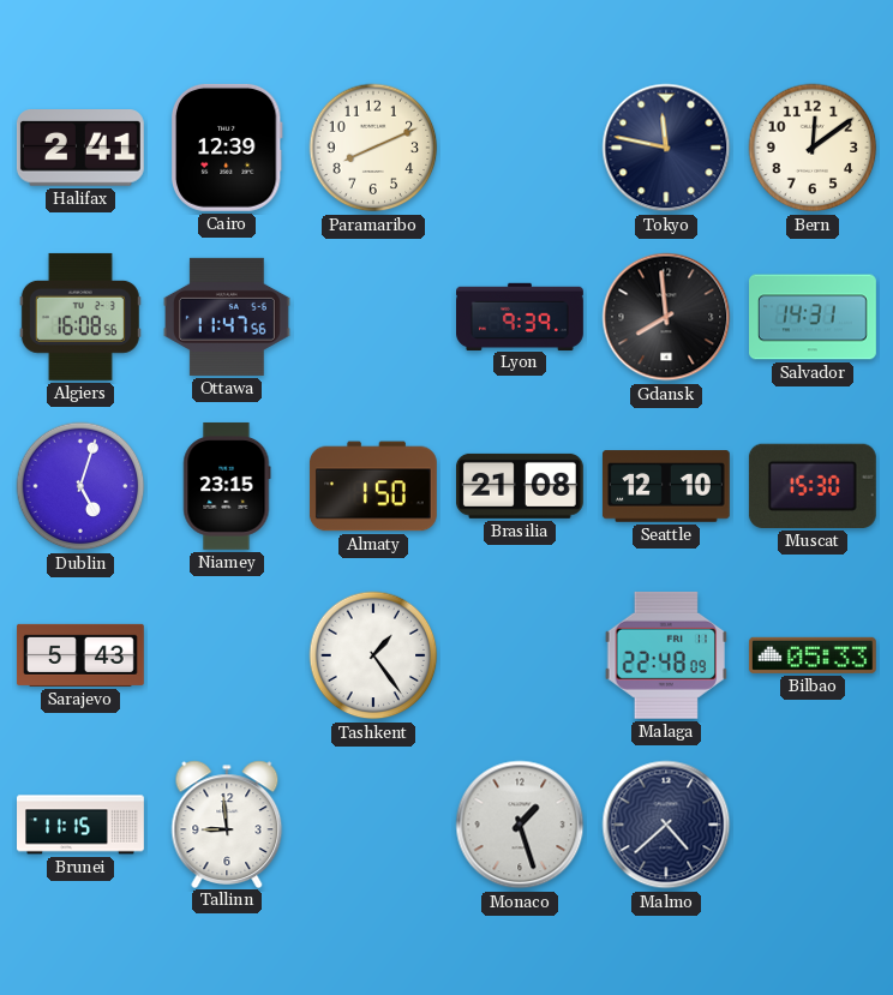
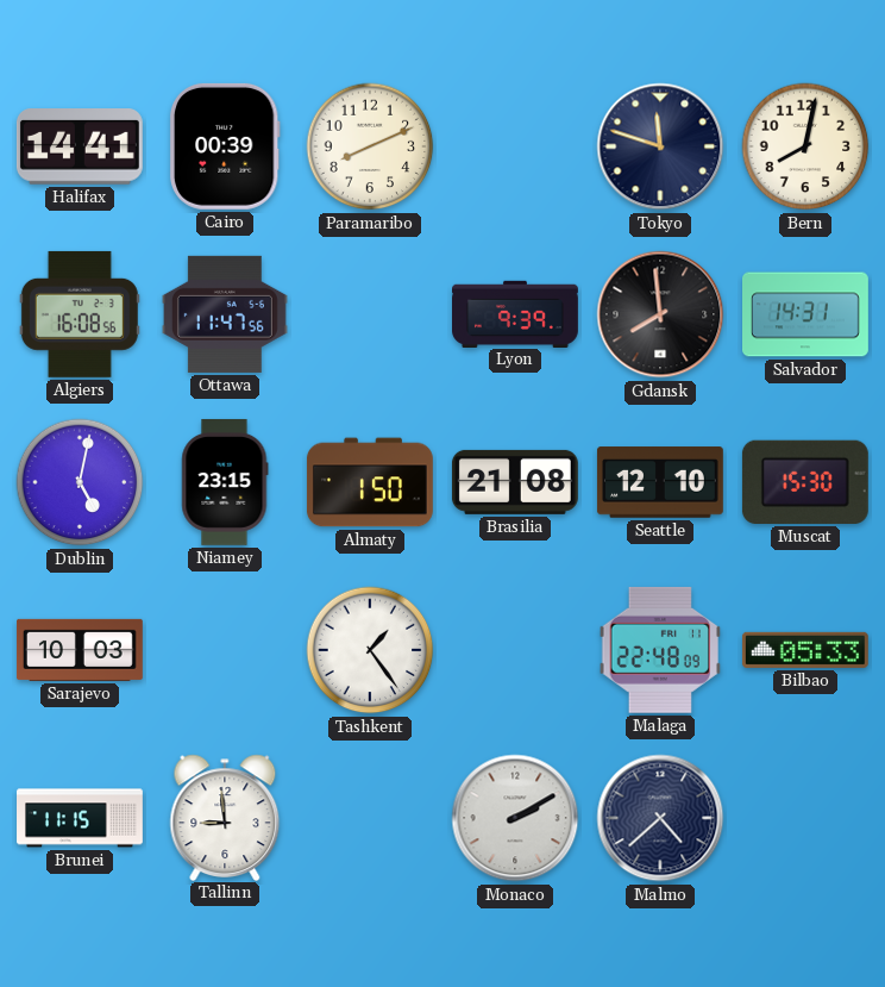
Halifax: 2:41 -> 14:41 (80, 146)
Cairo: 12:39 -> 00:39 (225, 146)
Tokyo: 11:47 -> 11:48 (660, 146)
Bern: 12:09 -> 8:02 (805, 146)
Dublin: 5:03 -> 5:02 (80, 482)
Sarajevo: 5:43 -> 10:03 (81, 650)
Monaco: 1:27 -> 2:10 (515, 818)
